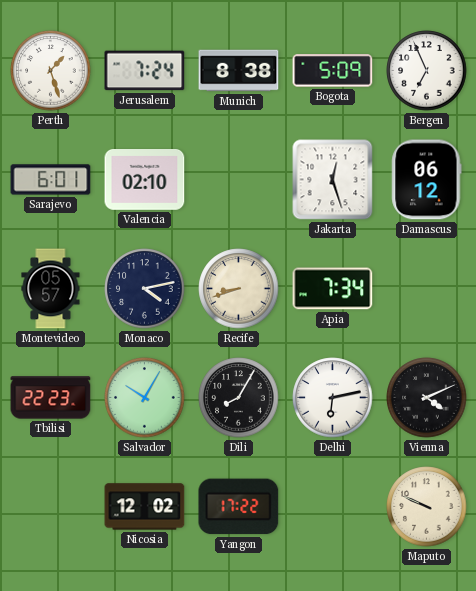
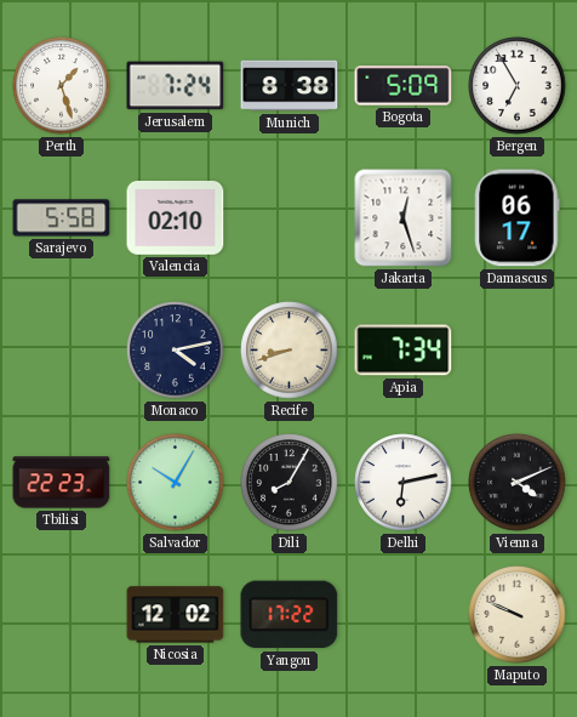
Bergen: 6:56 -> 6:55 (518, 86)
Sarajevo: 6:01 -> 5:58 (62, 218)
Damascus: 06:12 -> 06:17 (518, 218)
Montevideo: 05:57 -> none (51, 289)
